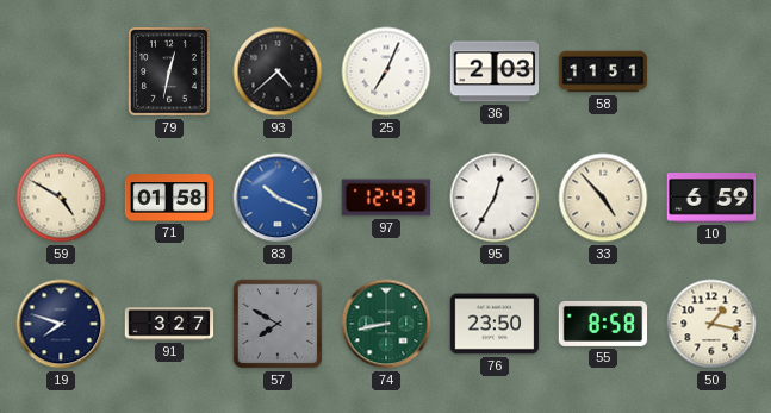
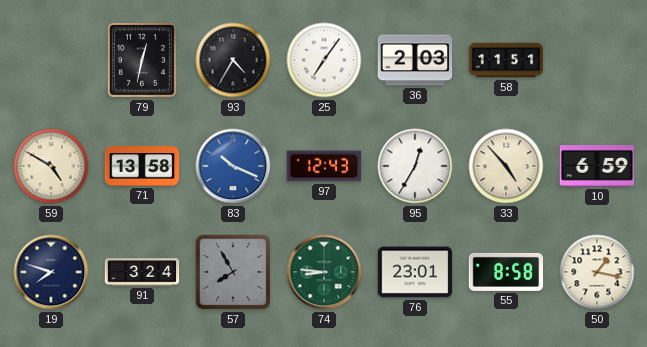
93: 4:38 -> 4:35 (233, 60)
25: 7:04 -> 7:06 (324, 60)
71: 01:58 -> 13:58 (142, 166)
91: 3:27 -> 3:24 (142, 272)
57: 7:50 -> 7:55 (233, 272)
74: 8:43 -> 8:46 (324, 272)
76: 23:50 -> 23:01 (415, 272)
